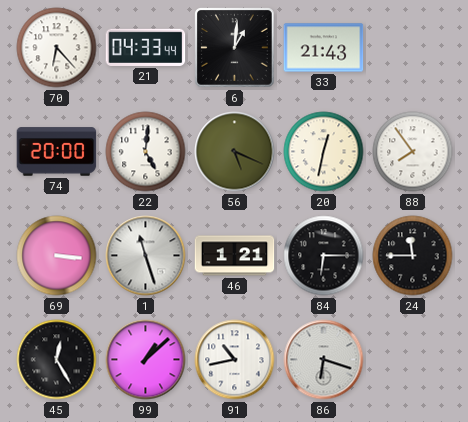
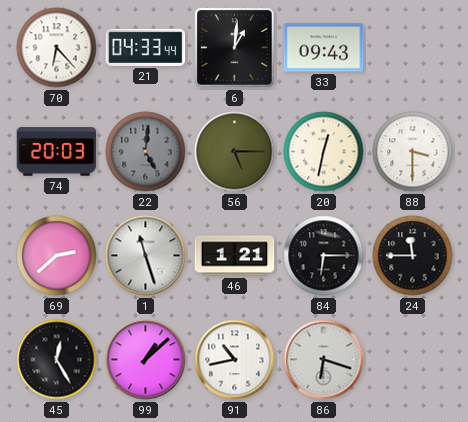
33: 21:43 -> 09:43 (324, 48)
74: 20:00 -> 20:03 (57, 152)
22 dial: white -> grey (146, 152)
56: 5:19 -> 5:15 (235, 152)
88: 7:54 -> 3:30 (413, 152)
69: 3:16 -> 2:38 (57, 256)
